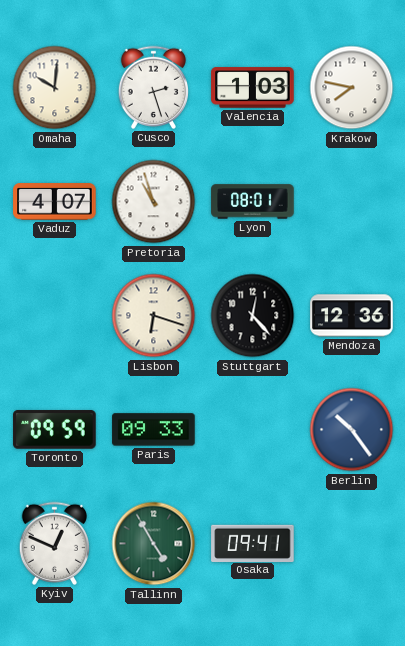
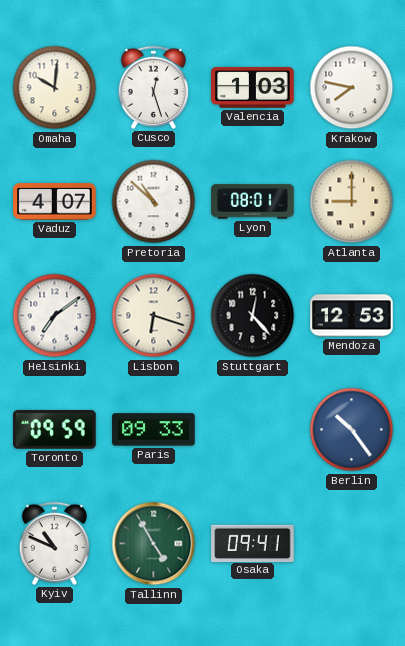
Cusco: 2:27 -> 12:27 (153, 87)
Pretoria: 10:57 -> 10:52 (154, 202)
Atlanta: none -> 9:00 (352, 202)
Helsinki: none -> 7:09 (55, 316)
Mendoza: 12:36 -> 12:53 (352, 316)
Kyiv: 12:49 -> 10:49 (54, 543)
